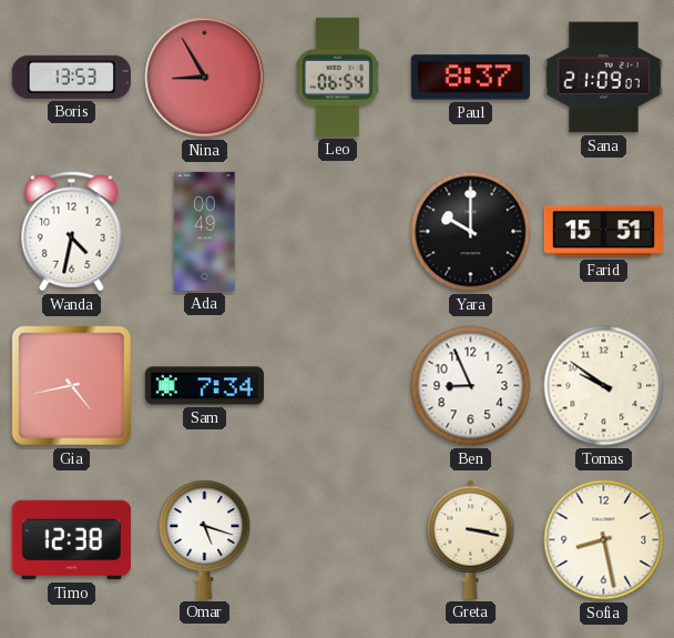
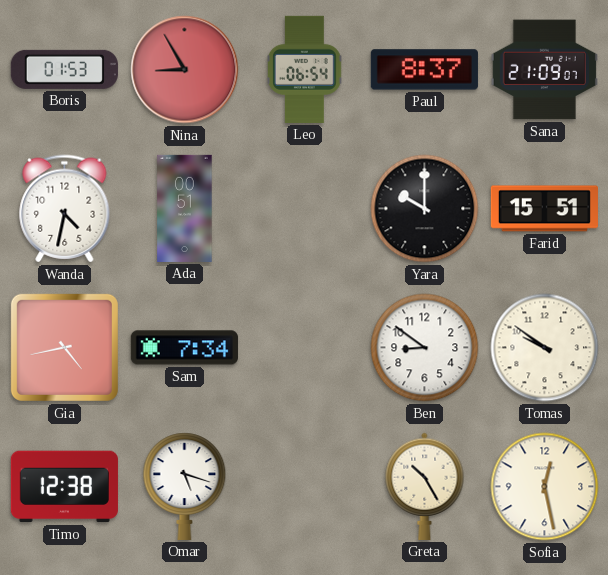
Boris: 13:53 -> 01:53 (64, 69)
Ada: 00:49 -> 00:51 (185, 208)
Ben: 8:56 -> 8:51 (425, 348)
Greta: 3:17 -> 10:25 (425, 486)
Sofia: 8:28 -> 12:28 (545, 487)
